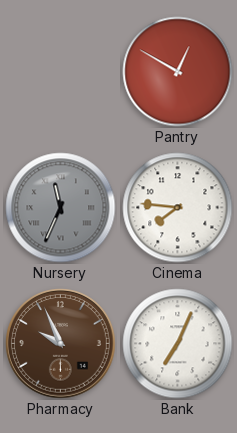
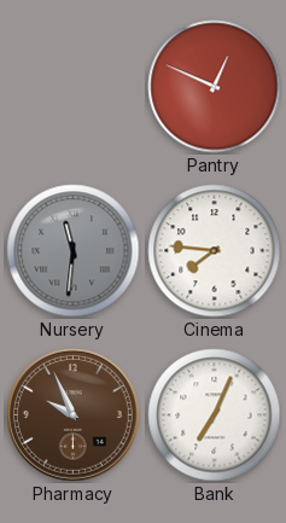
Pantry: 12:50 -> 12:49 (215, 87)
Nursery: 11:34 -> 11:31 (74, 251)
